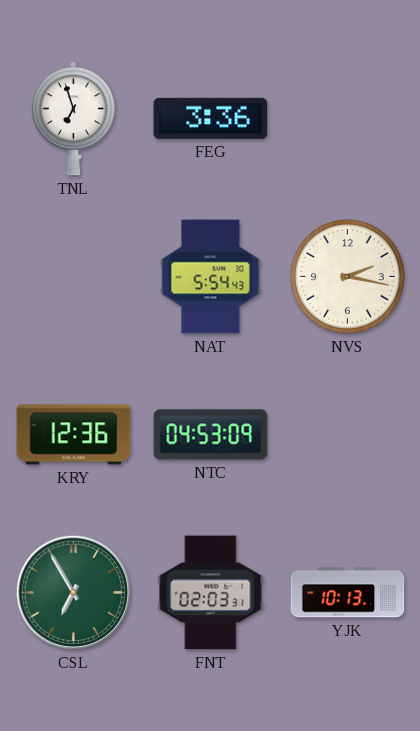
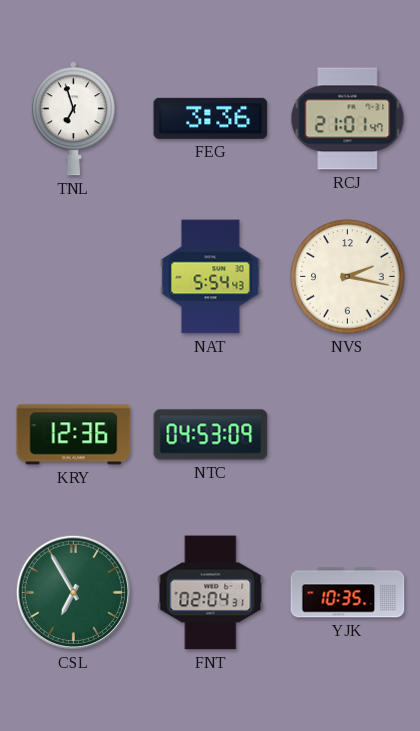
RCJ: none -> 21:01 (348, 119)
FNT: 02:03 -> 02:04 (211, 593)
YJK: 10:13 -> 10:35 (348, 593)
